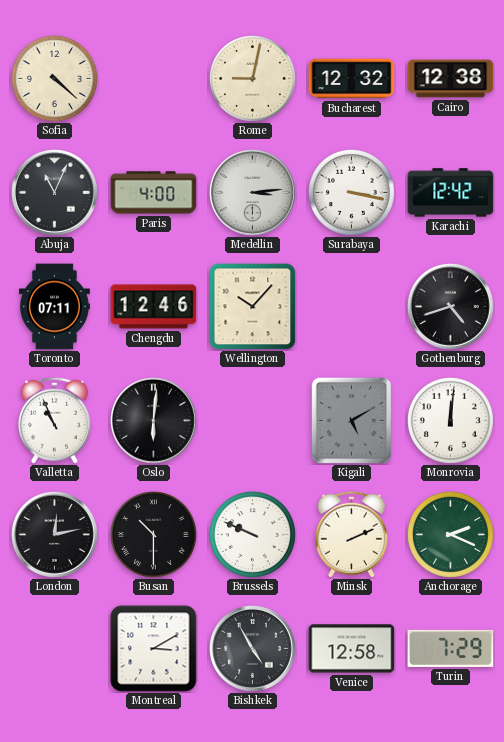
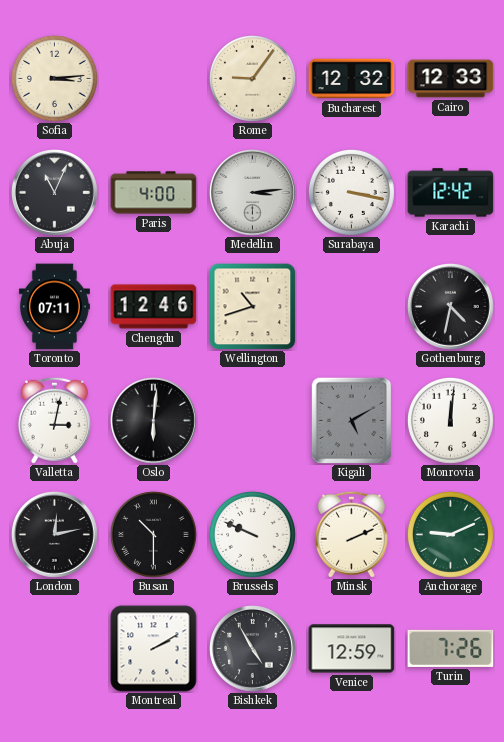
Sofia: 4:22 -> 3:14 (54, 78)
Rome: 9:02 -> 9:06 (252, 78)
Cairo: 12:38 -> 12:33 (451, 79)
Wellington: 10:07 -> 10:42 (253, 307)
Gothenburg: 4:42 -> 4:32 (451, 307)
Valletta: 10:56 -> 3:02 (54, 420)
Anchorage: 2:19 -> 9:11 (450, 534)
Montreal: 3:10 -> 2:10 (154, 649)
Venice: 12:58 -> 12:59 (352, 649)
Turin: 7:29 -> 7:26 (451, 648)
